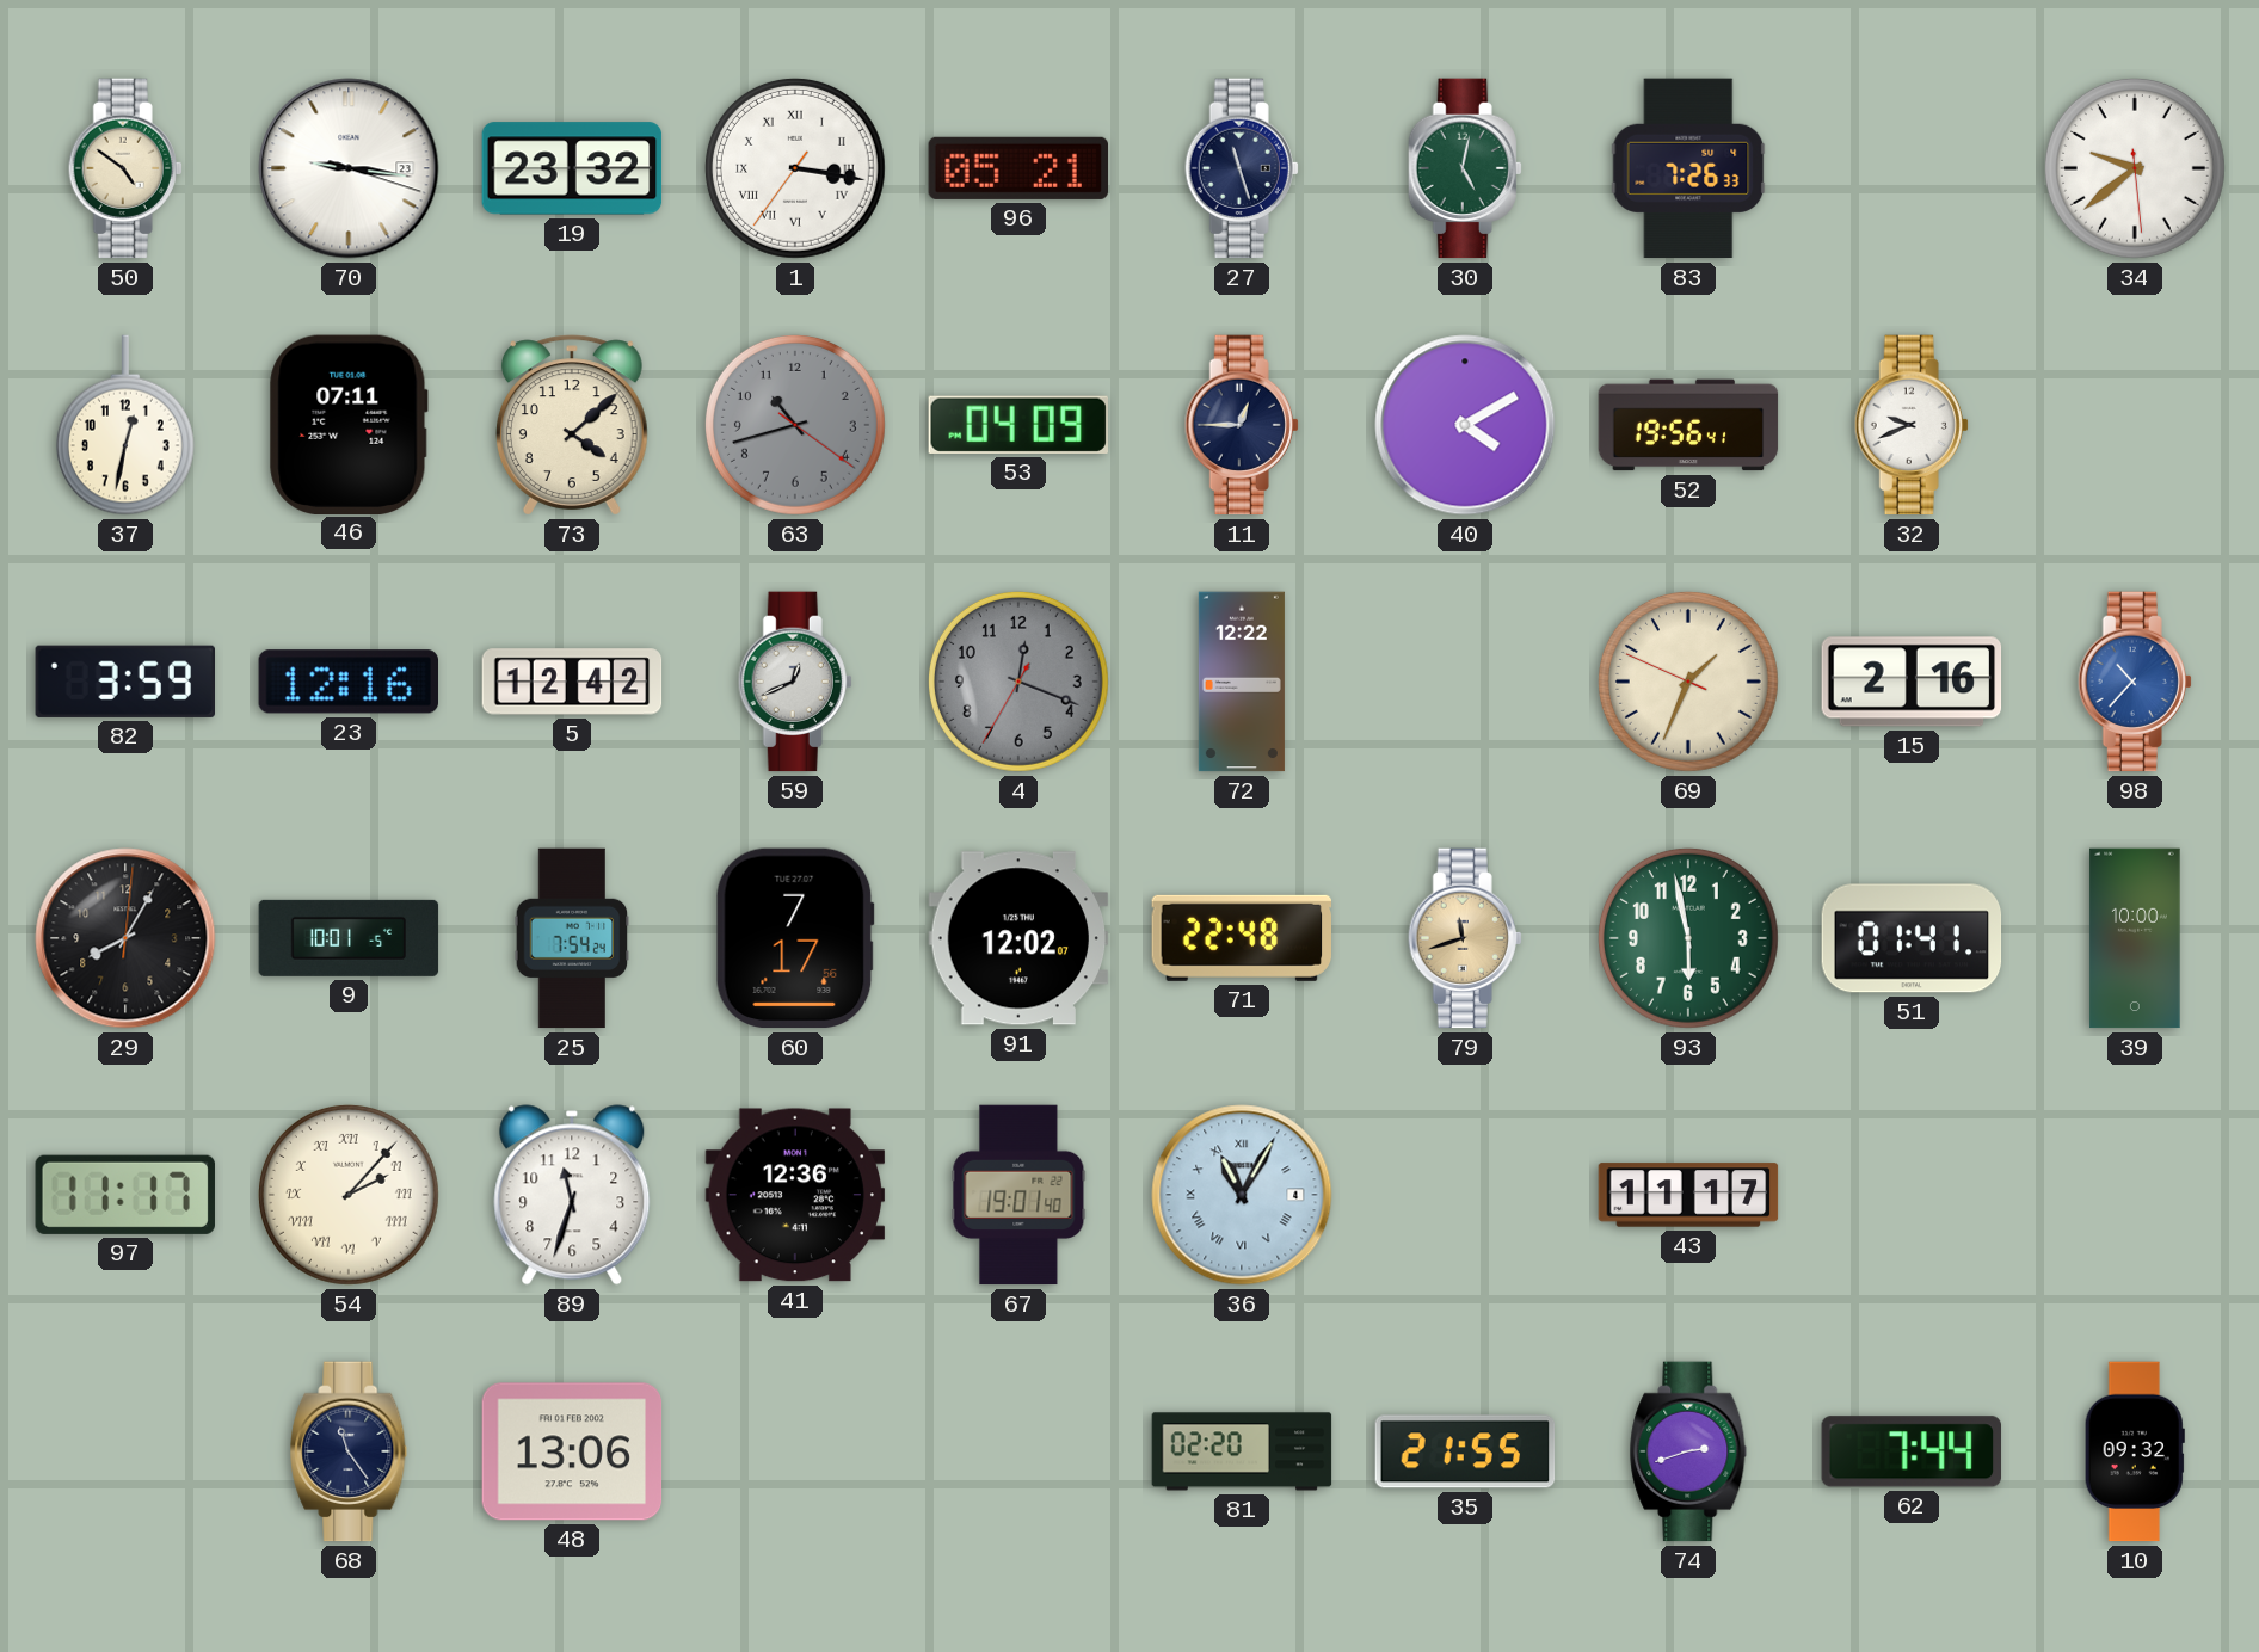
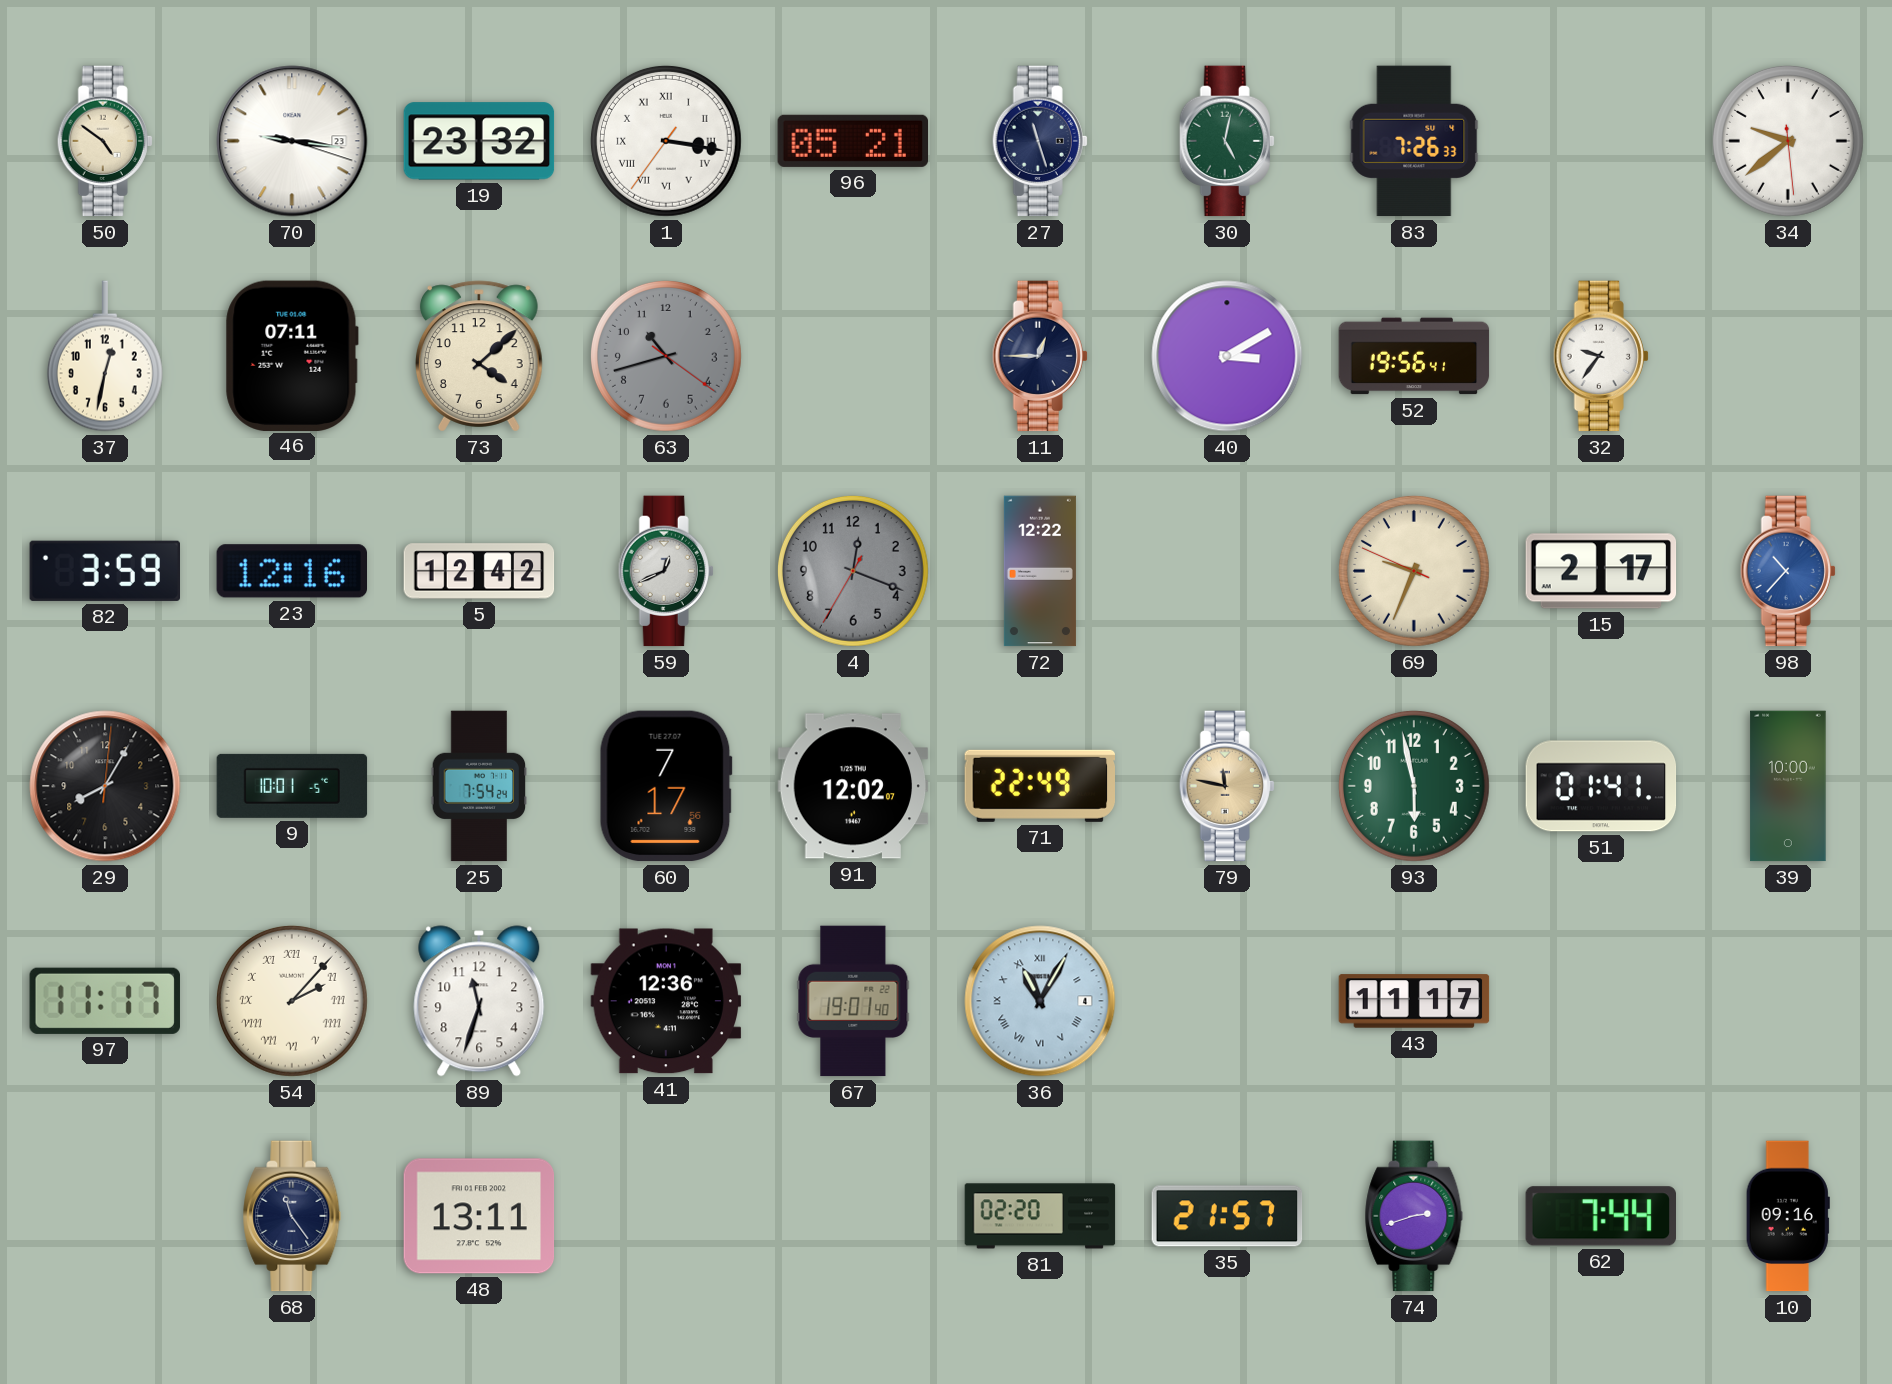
53: 04:09 -> none (1018, 425)
40: 4:10 -> 3:10 (1227, 356)
32: 9:41 -> 9:36 (1601, 356)
69: 1:33 -> 9:33 (1414, 571)
15: 2:16 -> 2:17 (1601, 571)
71: 22:48 -> 22:49 (1039, 786)
79: 11:42 -> 11:47 (1227, 786)
48: 13:06 -> 13:11 (479, 1216)
35: 21:55 -> 21:57 (1227, 1216)
10: 09:32 -> 09:16 (1788, 1216)
